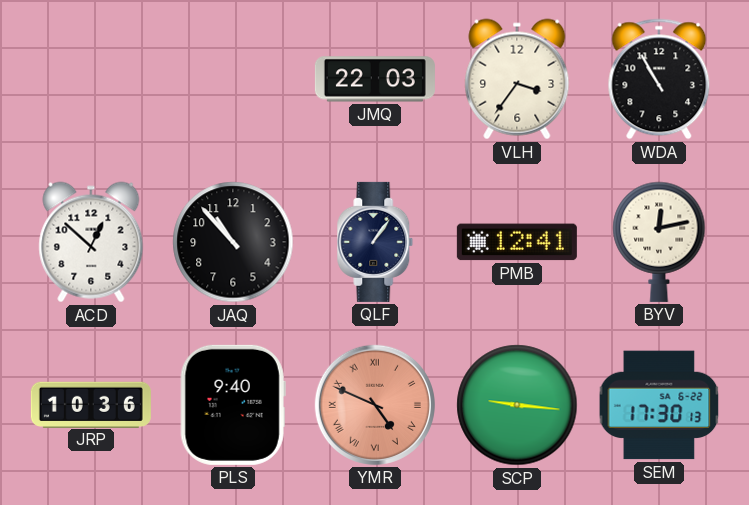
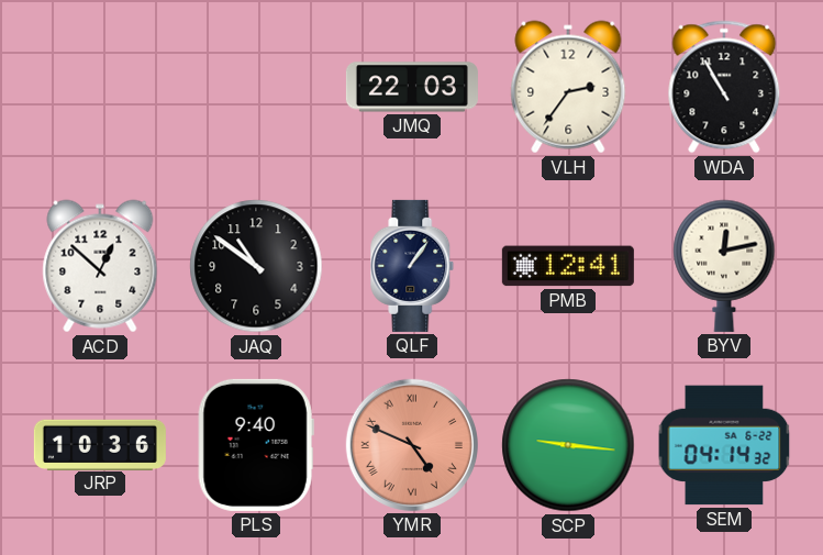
VLH: 3:36 -> 2:36 (568, 87)
JAQ: 10:53 -> 10:51 (256, 266)
SEM: 17:30 -> 04:14 (724, 445)
